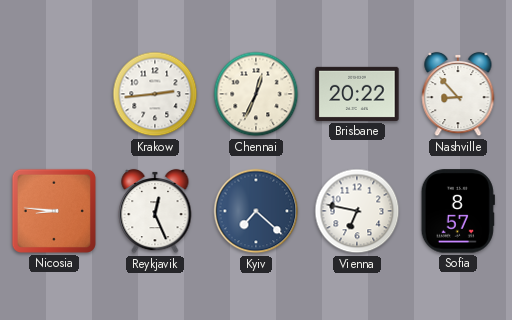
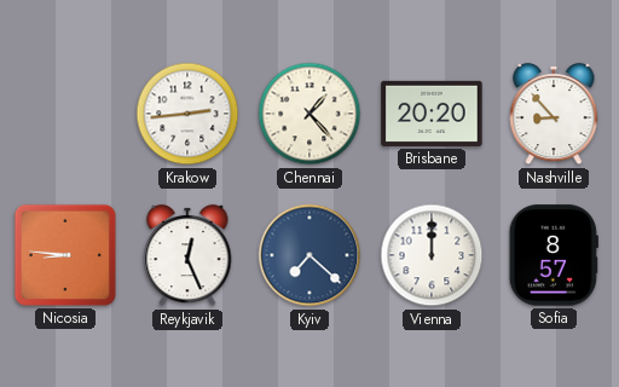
Chennai: 12:34 -> 1:23 (309, 114)
Brisbane: 20:22 -> 20:20 (432, 114)
Vienna: 6:47 -> 12:00 (432, 255)
